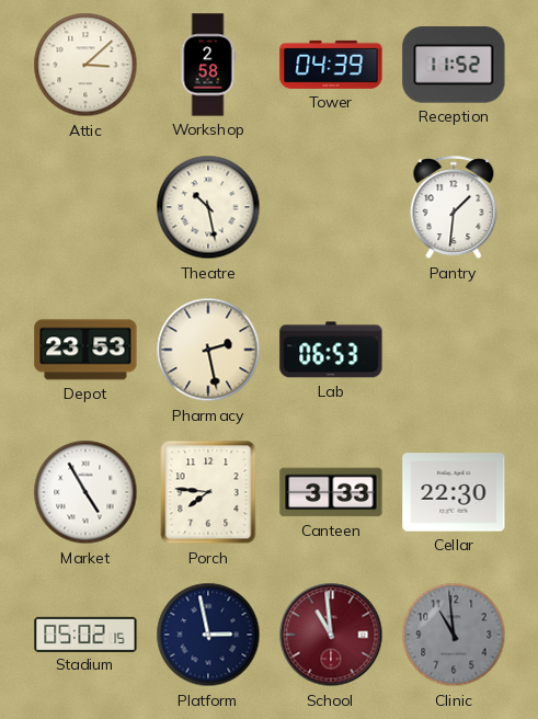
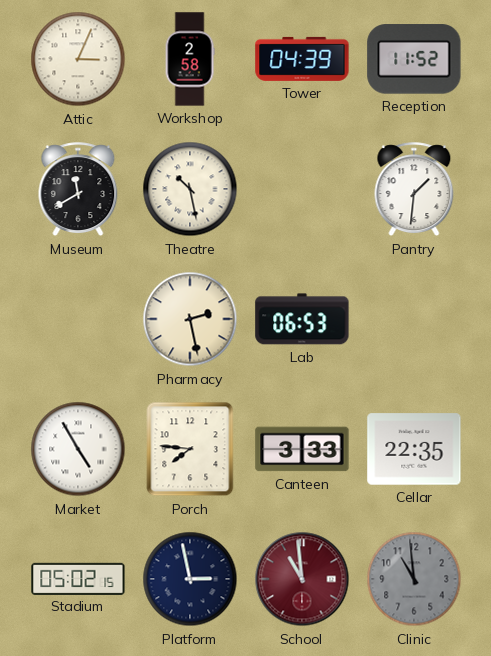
Attic: 3:08 -> 3:04 (78, 59)
Museum: none -> 11:40 (78, 190)
Depot: 23:53 -> none (85, 350)
Cellar: 22:30 -> 22:35 (414, 449)
